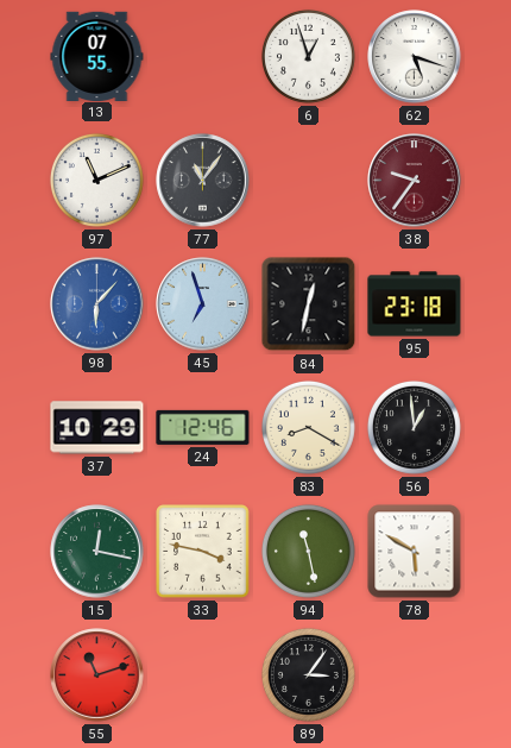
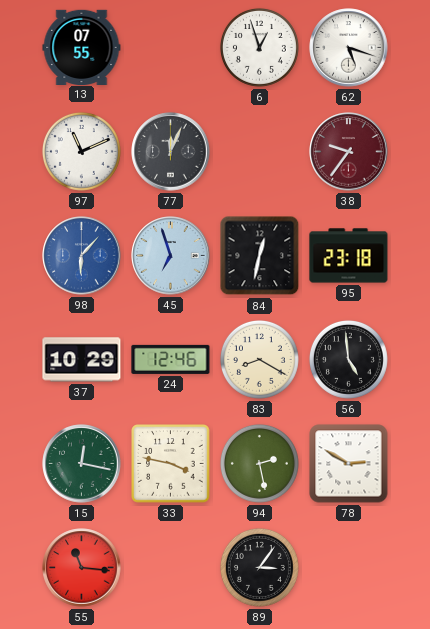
77: 11:06 -> 12:04 (171, 152)
56: 12:59 -> 4:59 (348, 359)
94: 11:28 -> 2:28 (259, 463)
78: 5:50 -> 2:50 (349, 464)
55: 11:12 -> 11:16 (82, 568)
